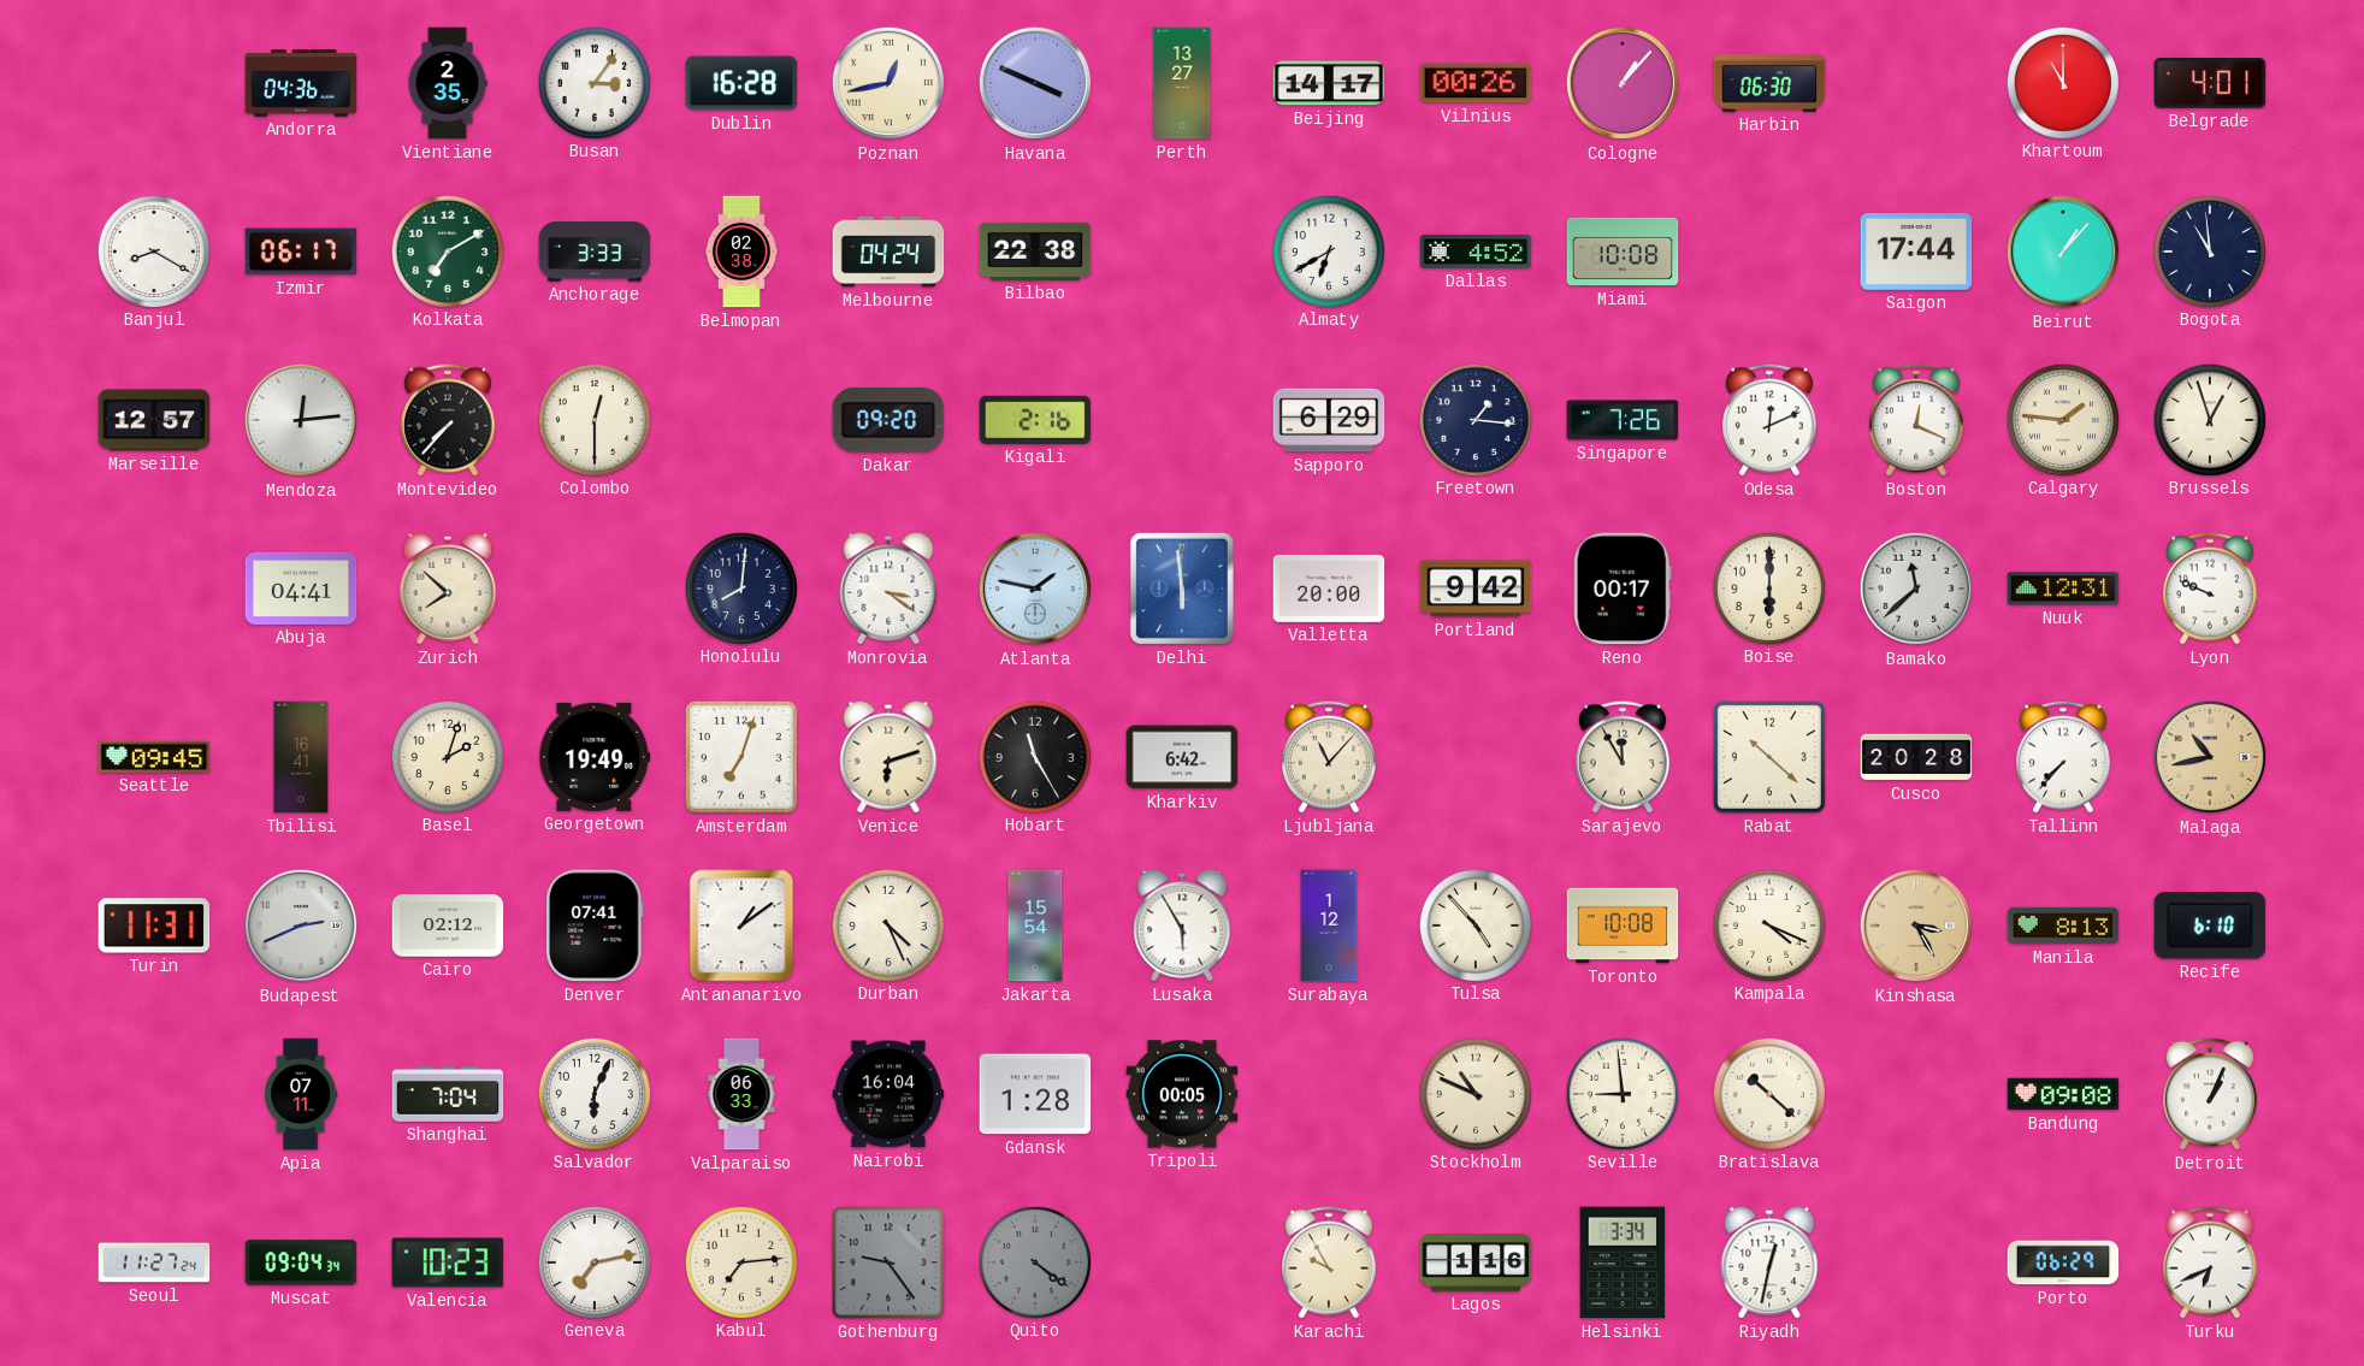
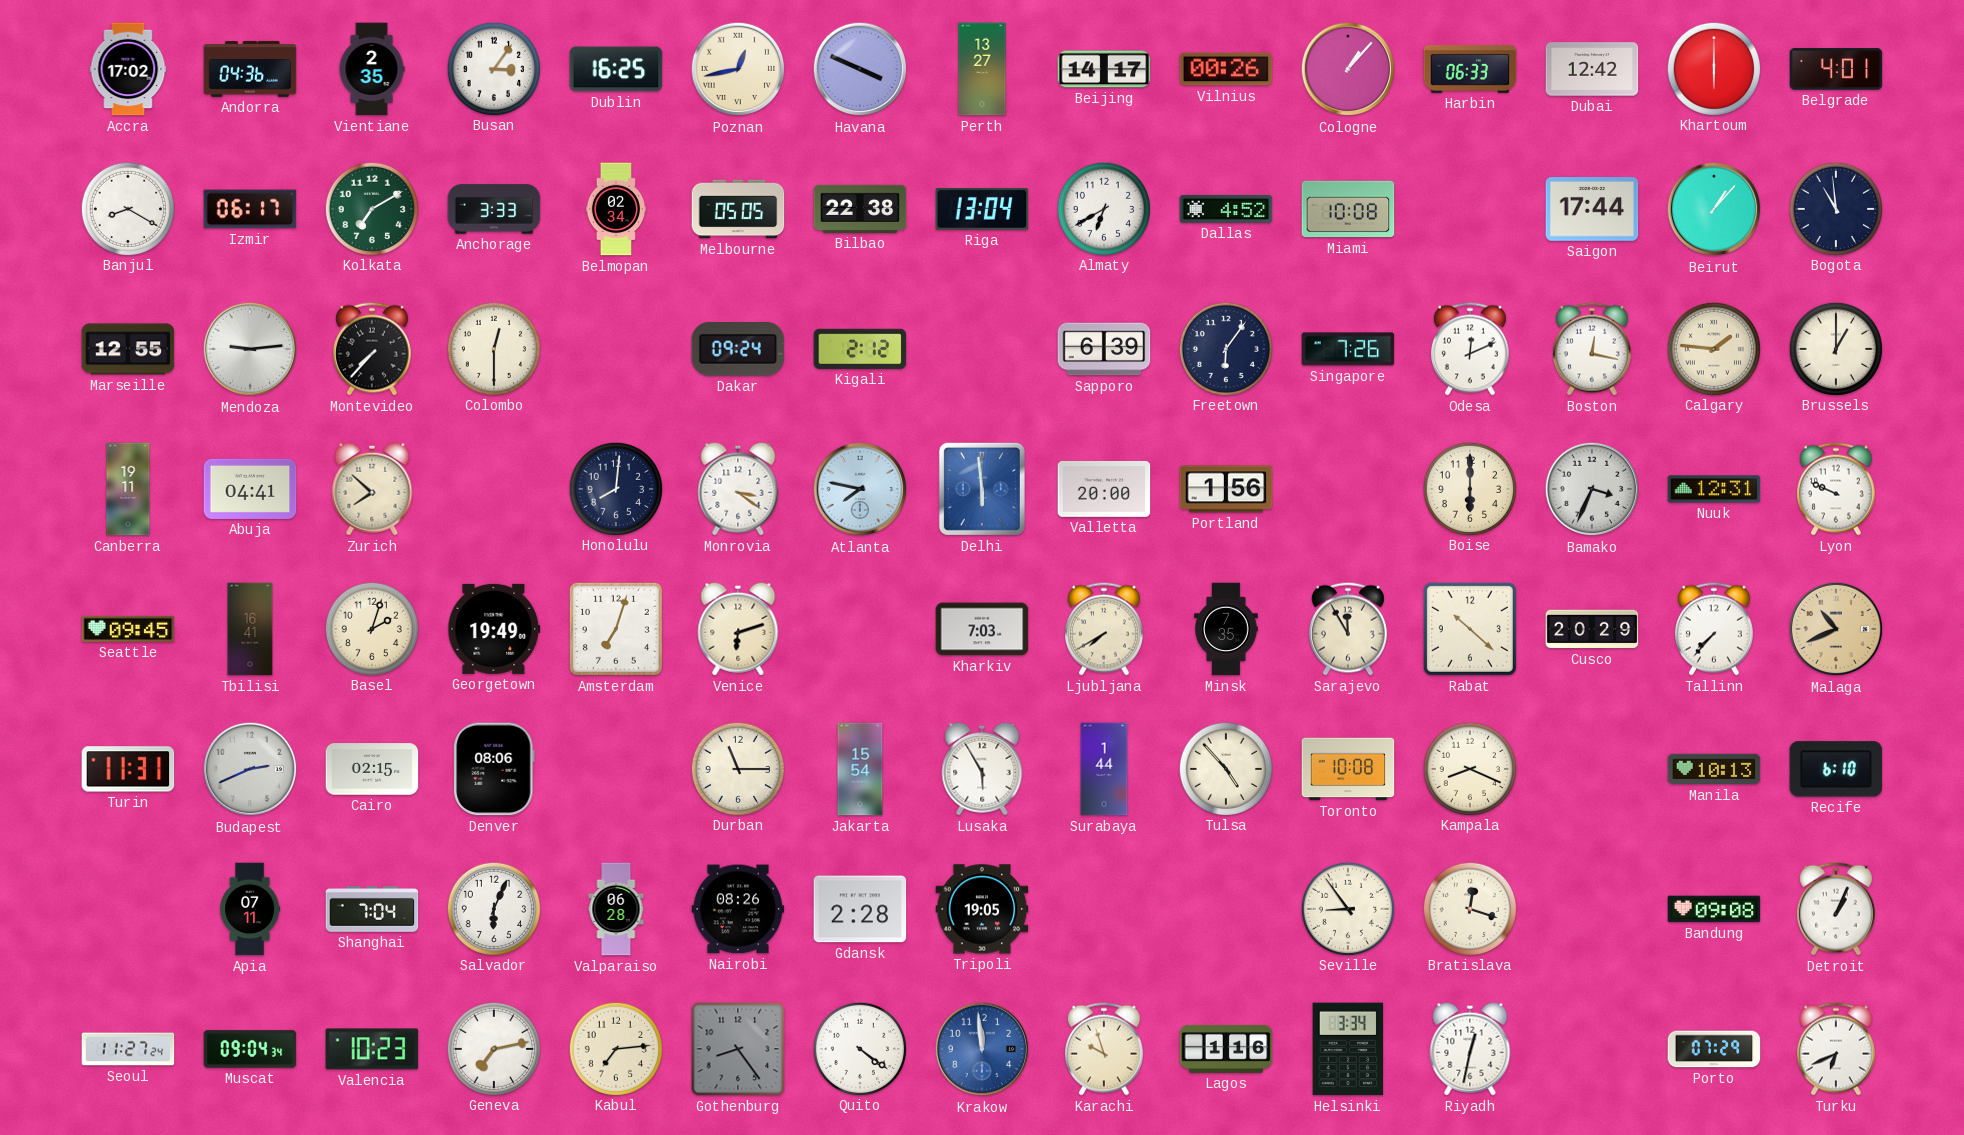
Accra: none -> 17:02 (128, 69)
Dublin: 16:28 -> 16:25 (616, 69)
Harbin: 06:30 -> 06:33 (1470, 70)
Dubai: none -> 12:42 (1592, 69)
Khartoum: 11:00 -> 6:00 (1713, 68)
Belmopan: 02:38 -> 02:34 (615, 209)
Melbourne: 04:24 -> 05:05 (738, 209)
Riga: none -> 13:04 (982, 209)
Marseille: 12:57 -> 12:55 (128, 349)
Mendoza: 12:14 -> 9:14 (250, 349)
Dakar: 09:20 -> 09:24 (738, 350)
Kigali: 2:16 -> 2:12 (860, 349)
Sapporo: 6:29 -> 6:39 (1104, 349)
Freetown: 1:16 -> 6:06 (1225, 348)
Boston: 12:19 -> 12:17 (1592, 349)
Brussels: 12:57 -> 1:00 (1835, 348)
Canberra: none -> 19:11 (128, 489)
Atlanta: 1:47 -> 7:47 (860, 489)
Portland: 9:42 -> 1:56 (1226, 489)
Reno: 00:17 -> none (1623, 589)
Bamako: 11:38 -> 3:34 (1592, 489)
Hobart: 11:25 -> none (1034, 756)
Kharkiv: 6:42 -> 7:03 (982, 629)
Ljubljana: 11:07 -> 7:40 (1104, 629)
Minsk: none -> 7:35 (1226, 629)
Cusco: 20:28 -> 20:29 (1592, 629)
Malaga: 10:43 -> 10:41 (1836, 629)
Cairo: 02:12 -> 02:15 (372, 769)
Denver: 07:41 -> 08:06 (494, 769)
Antananarivo: 1:09 -> none (741, 926)
Durban: 4:26 -> 11:15 (737, 768)
Surabaya: 1:12 -> 1:44 (1104, 769)
Kampala: 4:19 -> 8:19 (1469, 768)
Kinshasa: 3:25 -> none (1916, 926)
Manila: 8:13 -> 10:13 (1714, 769)
Valparaiso: 06:33 -> 06:28 (616, 909)
Nairobi: 16:04 -> 08:26 (738, 909)
Gdansk: 1:28 -> 2:28 (860, 909)
Tripoli: 00:05 -> 19:05 (982, 909)
Stockholm: 10:49 -> none (1474, 1093)
Seville: 8:59 -> 8:54 (1347, 908)
Bratislava: 10:22 -> 12:18 (1469, 908)
Gothenburg: 9:24 -> 8:24 (738, 1049)
Quito dial: grey -> white (859, 1048)
Krakow: none -> 11:59 (982, 1049)
Karachi: 9:55 -> 9:57 (1104, 1049)
Porto: 06:29 -> 07:29 (1714, 1049)
